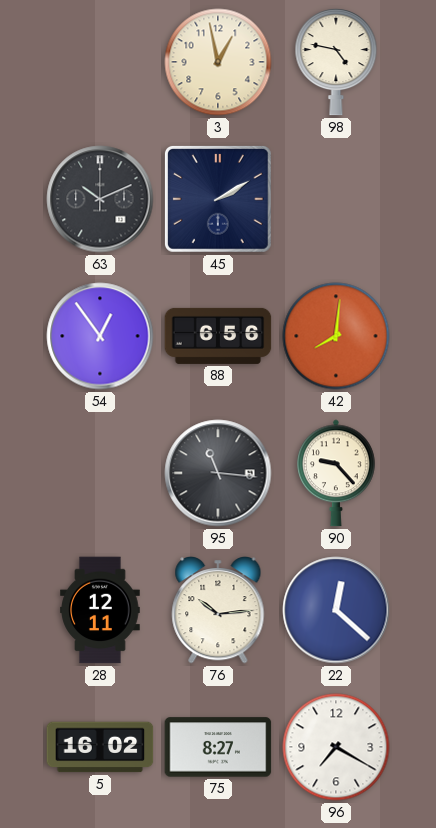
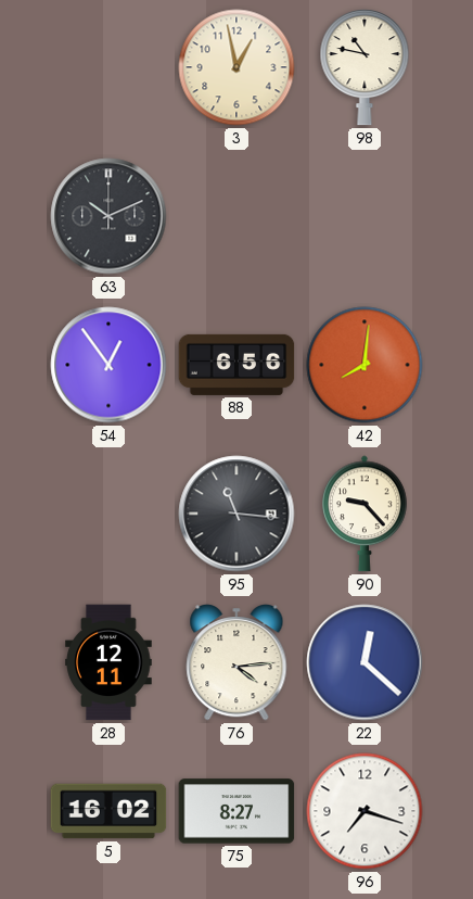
98: 4:47 -> 10:47 (365, 67)
45: 2:10 -> none (218, 199)
76: 10:14 -> 4:14 (237, 663)
96: 7:20 -> 7:18 (365, 811)
